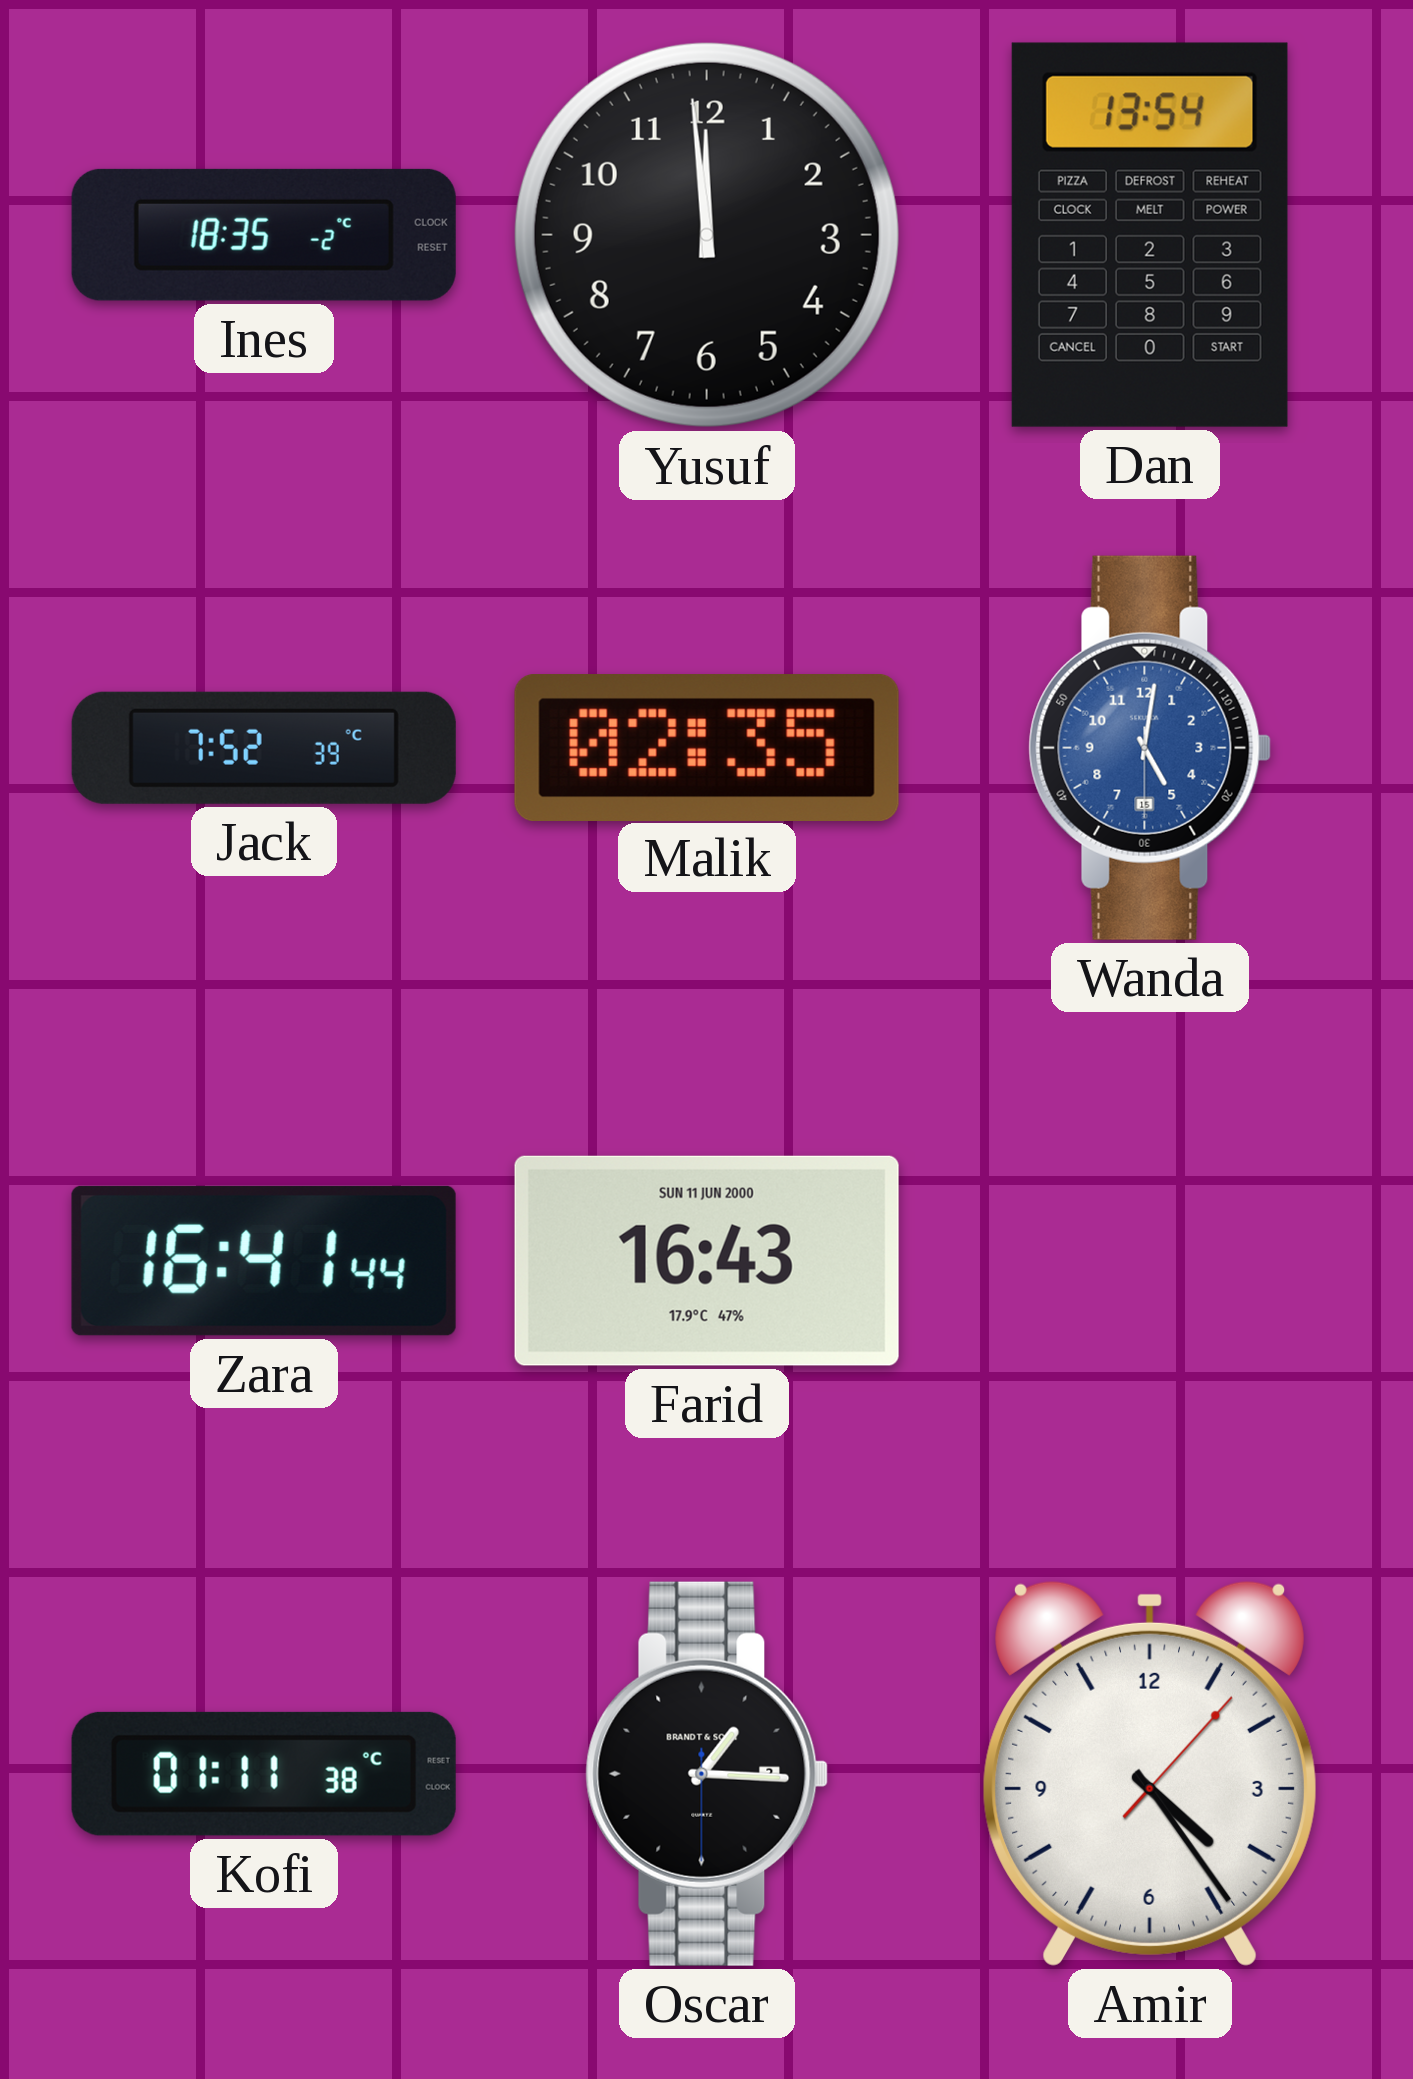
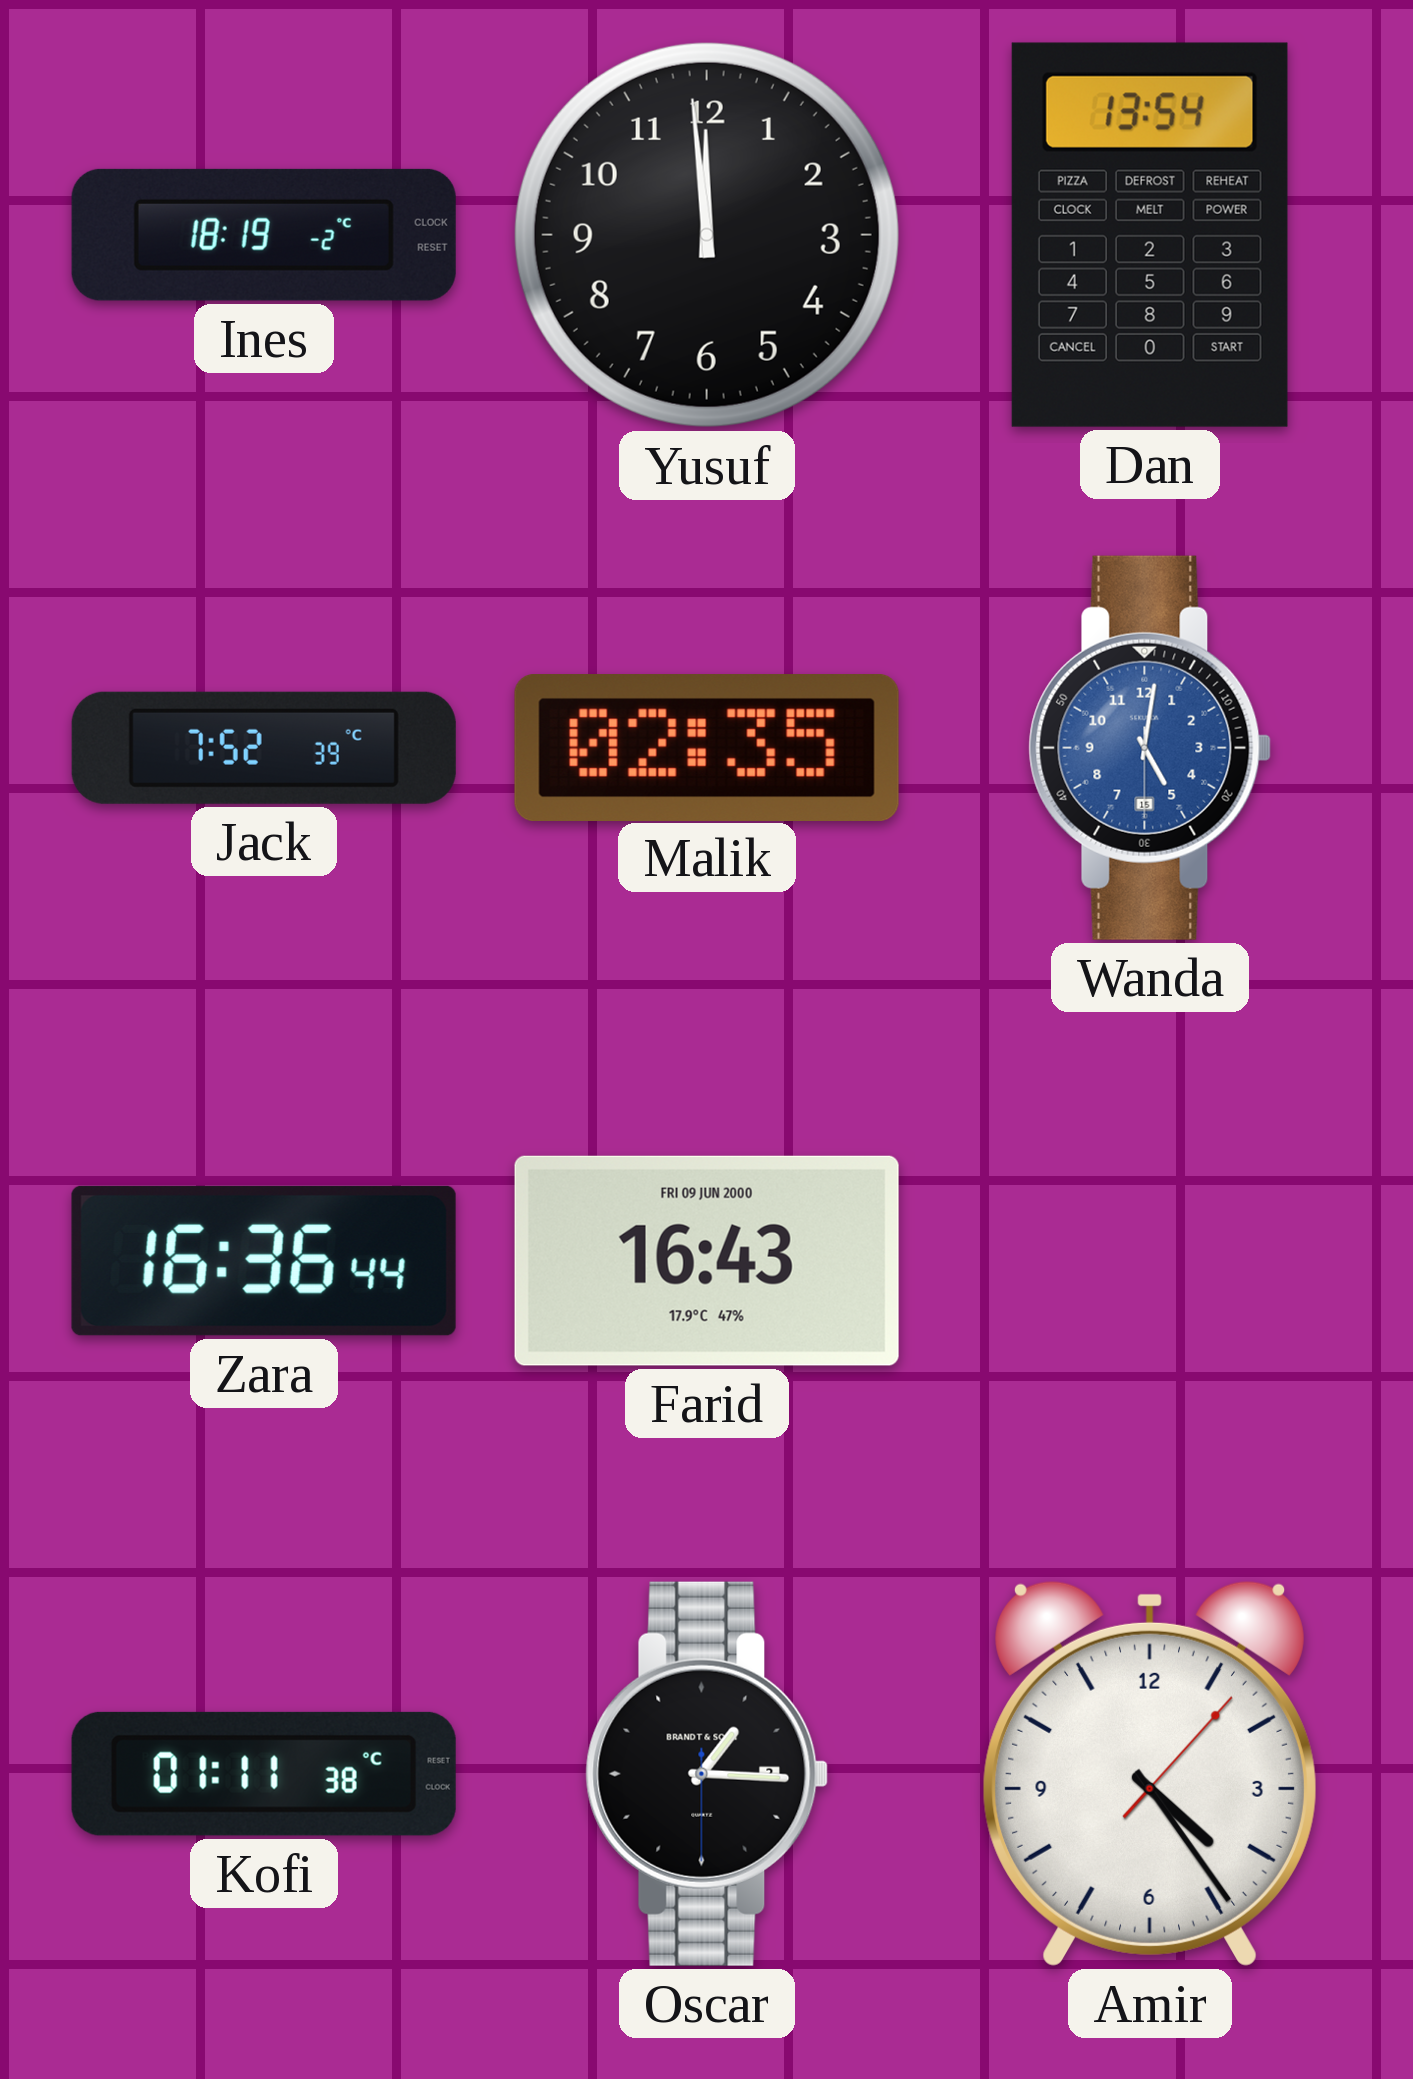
Ines: 18:35 -> 18:19 (264, 235)
Zara: 16:41 -> 16:36 (264, 1261)
Farid date: SUN 11 JUN 2000 -> FRI 09 JUN 2000 (707, 1261)
